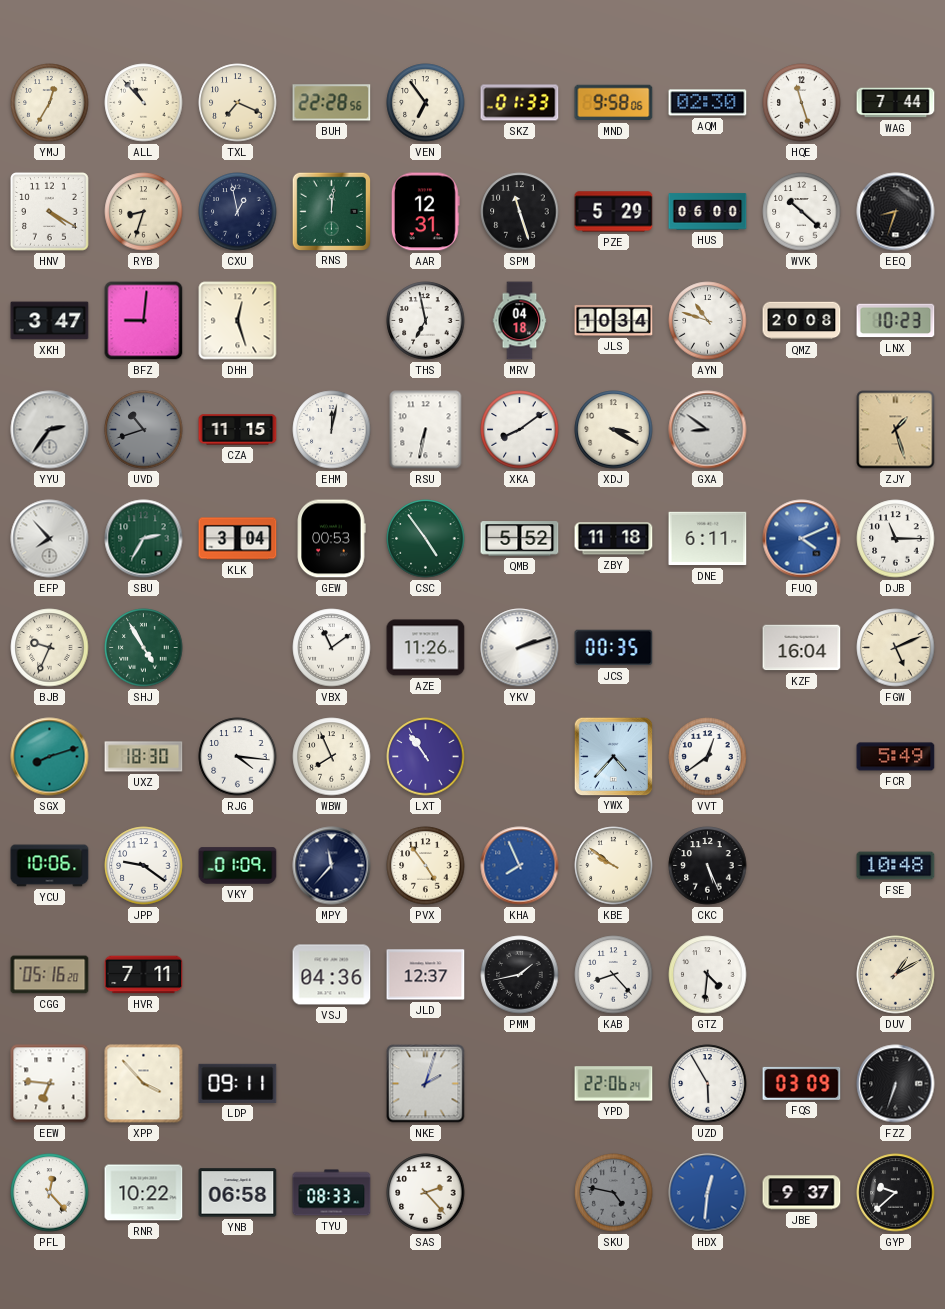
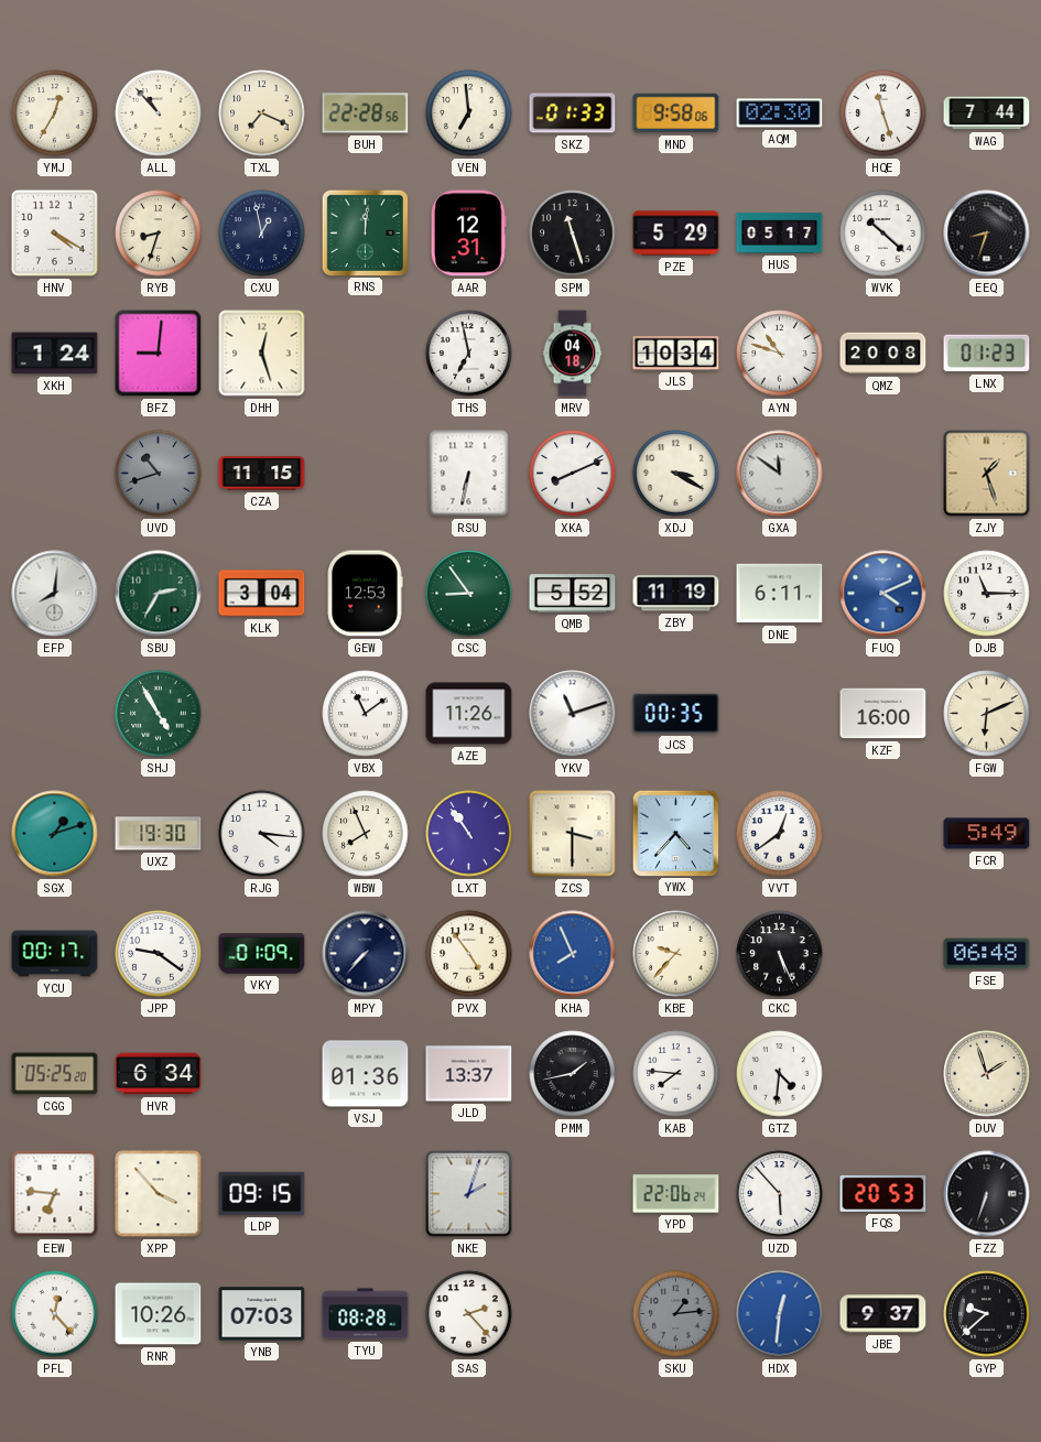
VEN: 6:54 -> 6:59 (469, 113)
HUS: 06:00 -> 05:17 (780, 234)
XKH: 3:47 -> 1:24 (55, 354)
LNX: 10:23 -> 01:23 (987, 354)
YYU: 2:36 -> none (50, 430)
EHM: 12:02 -> none (332, 430)
XKA: 8:09 -> 8:11 (573, 474)
GXA: 8:51 -> 11:51 (780, 474)
EFP: 7:53 -> 8:01 (55, 594)
GEW: 00:53 -> 12:53 (365, 594)
CSC: 4:54 -> 8:54 (469, 594)
ZBY: 11:18 -> 11:19 (676, 594)
BJB: 9:34 -> none (50, 648)
YKV: 2:12 -> 11:12 (573, 714)
KZF: 16:04 -> 16:00 (883, 714)
FGW: 5:11 -> 6:11 (987, 714)
SGX: 8:12 -> 1:12 (55, 834)
UXZ: 18:30 -> 19:30 (159, 834)
ZCS: none -> 3:30 (573, 834)
YCU: 10:06 -> 00:17 (55, 954)
MPY: 11:37 -> 7:37 (366, 954)
KBE: 9:51 -> 9:37 (676, 954)
FSE: 10:48 -> 06:48 (987, 954)
CGG: 05:16 -> 05:25 (55, 1074)
HVR: 7:11 -> 6:34 (159, 1074)
VSJ: 04:36 -> 01:36 (366, 1074)
JLD: 12:37 -> 13:37 (469, 1074)
KAB: 8:23 -> 7:46 (676, 1074)
DUV: 1:10 -> 1:57 (987, 1074)
LDP: 09:11 -> 09:15 (262, 1193)
UZD: 5:55 -> 5:53 (780, 1194)
FQS: 03:09 -> 20:53 (883, 1193)
RNR: 10:22 -> 10:26 (159, 1314)
YNB: 06:58 -> 07:03 (262, 1314)
TYU: 08:33 -> 08:28 (366, 1314)
SKU: 4:47 -> 1:14 (676, 1314)
